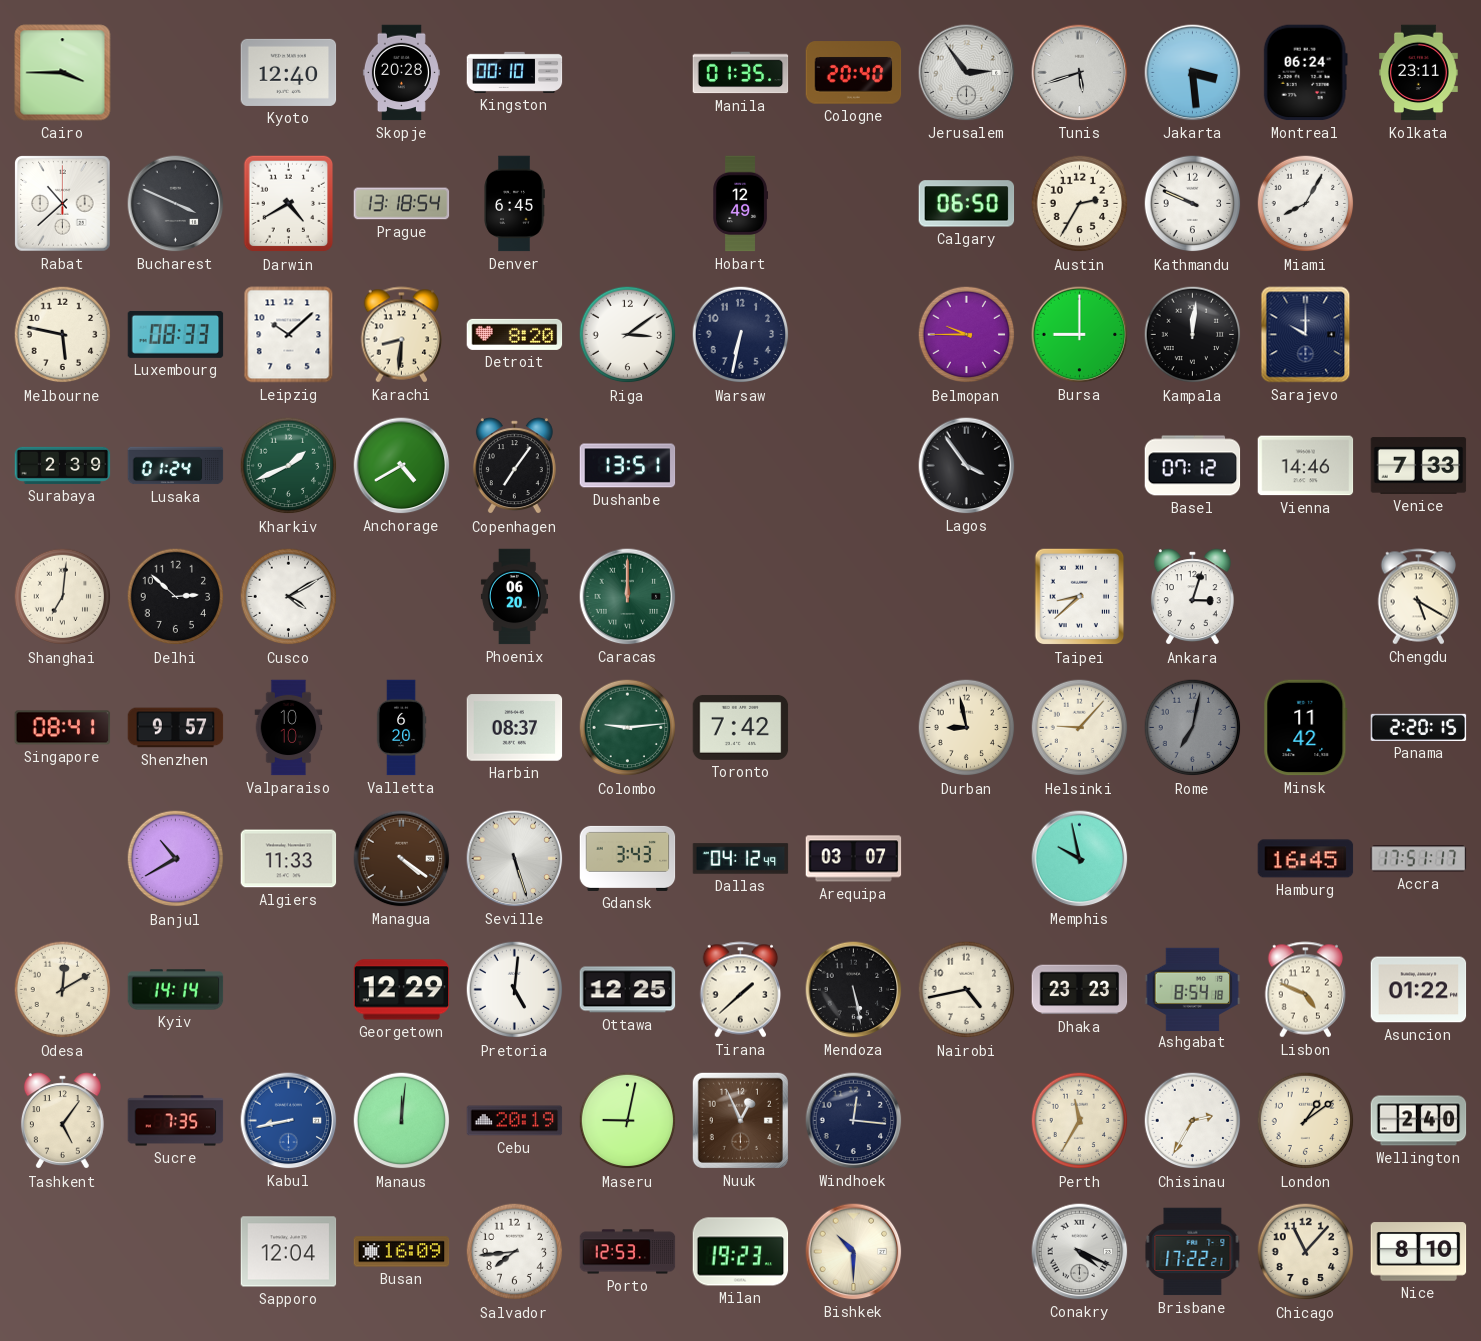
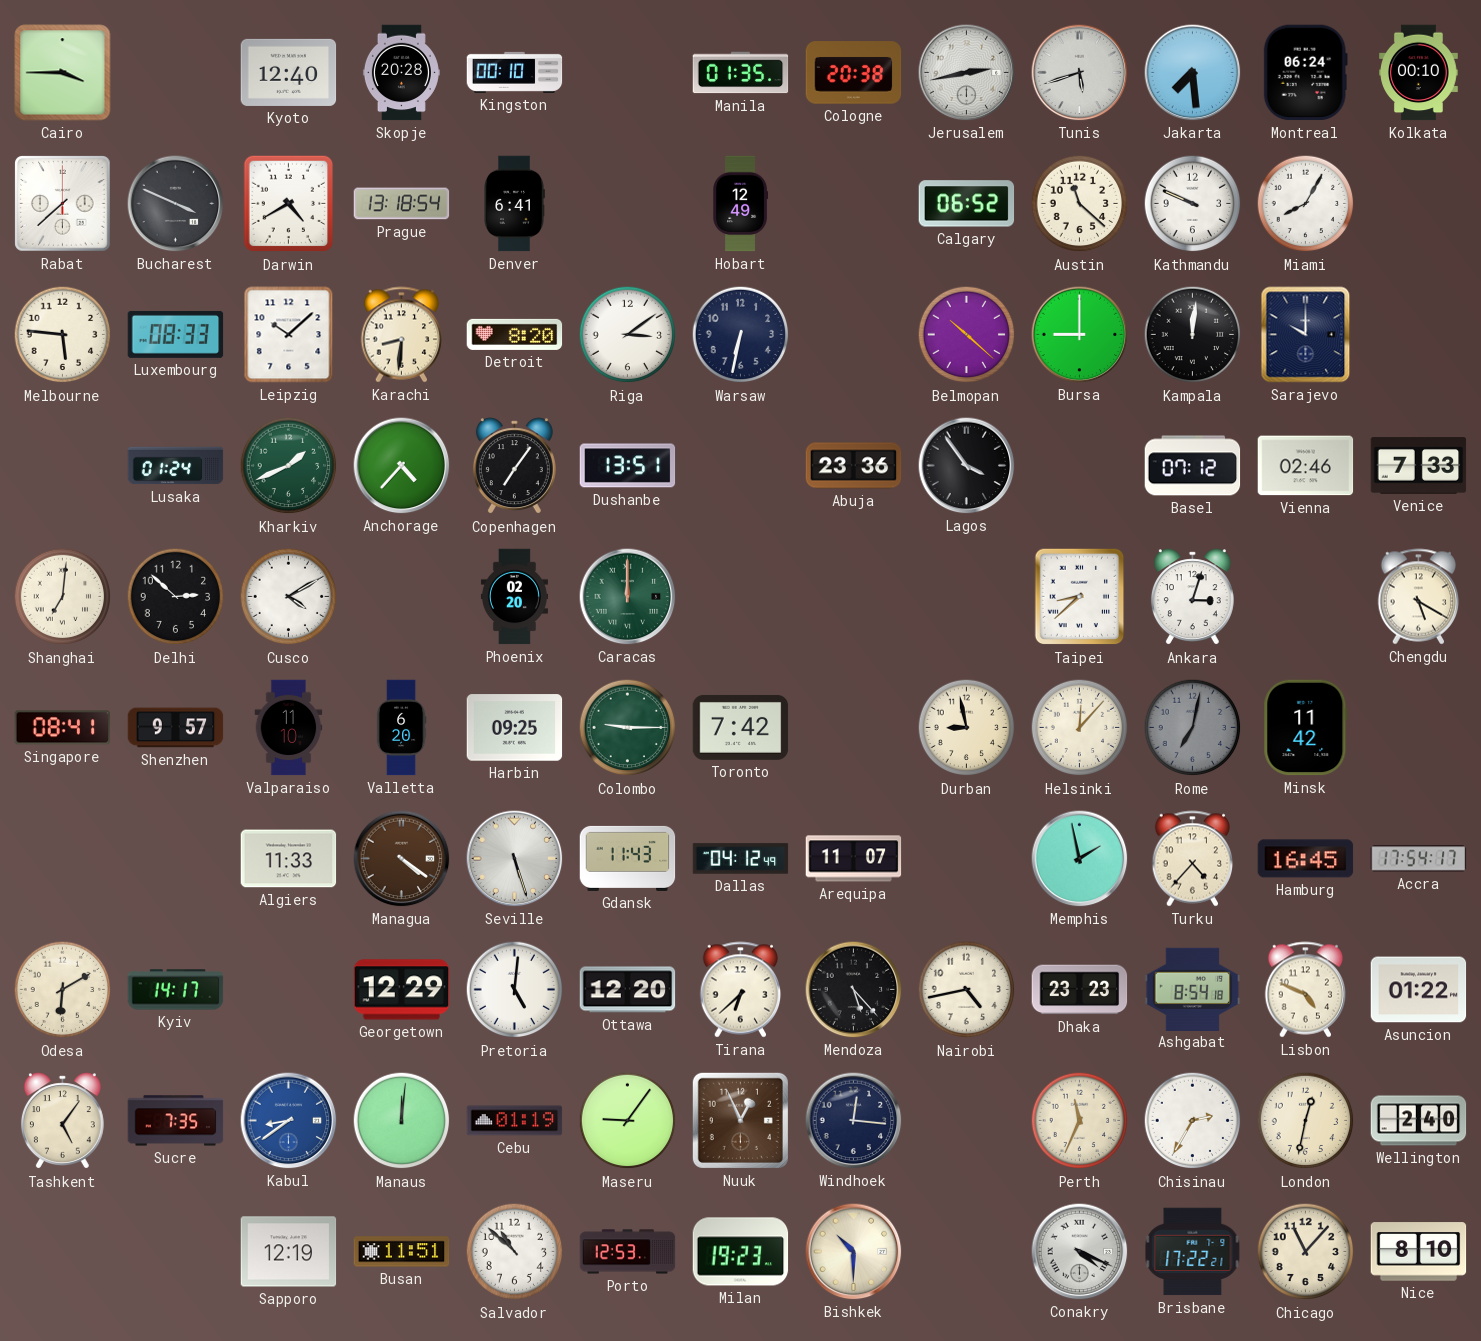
Cologne: 20:40 -> 20:38 (854, 73)
Jerusalem: 2:54 -> 2:43 (967, 73)
Jakarta: 3:29 -> 7:29 (1193, 73)
Kolkata: 23:11 -> 00:10 (1419, 73)
Rabat: 10:38 -> 7:38 (63, 204)
Denver: 6:45 -> 6:41 (514, 204)
Calgary: 06:50 -> 06:52 (967, 204)
Austin: 2:35 -> 11:22 (1080, 204)
Melbourne: 5:47 -> 5:46 (63, 335)
Belmopan: 9:45 -> 10:22 (967, 335)
Surabaya: 2:39 -> none (63, 465)
Anchorage: 4:40 -> 4:37 (402, 466)
Abuja: none -> 23:36 (854, 466)
Vienna: 14:46 -> 02:46 (1306, 466)
Phoenix: 06:20 -> 02:20 (514, 597)
Valparaiso: 10:10 -> 11:10 (289, 728)
Harbin: 08:37 -> 09:25 (515, 728)
Colombo: 9:14 -> 9:15 (628, 728)
Helsinki: 9:07 -> 12:07 (1080, 728)
Panama: 2:20 -> none (1419, 727)
Banjul: 10:40 -> none (176, 859)
Gdansk: 3:43 -> 11:43 (628, 858)
Arequipa: 03:07 -> 11:07 (854, 859)
Memphis: 9:58 -> 1:58 (1080, 859)
Turku: none -> 4:37 (1193, 859)
Accra: 17:51 -> 17:54 (1419, 859)
Odesa: 12:10 -> 6:10 (63, 990)
Kyiv: 14:14 -> 14:17 (176, 990)
Ottawa: 12:25 -> 12:20 (628, 990)
Tirana: 1:38 -> 6:38 (741, 990)
Mendoza: 5:28 -> 5:23 (854, 990)
Kabul: 8:43 -> 8:39 (289, 1121)
Cebu: 20:19 -> 01:19 (515, 1121)
Maseru: 9:02 -> 9:06 (628, 1121)
Perth: 11:35 -> 11:34 (1080, 1121)
London: 1:09 -> 12:32 (1306, 1121)
Sapporo: 12:04 -> 12:19 (289, 1252)
Busan: 16:09 -> 11:51 (402, 1252)
Salvador: 7:44 -> 10:52 (515, 1252)
